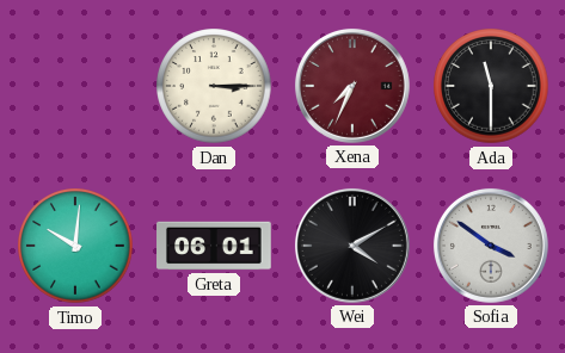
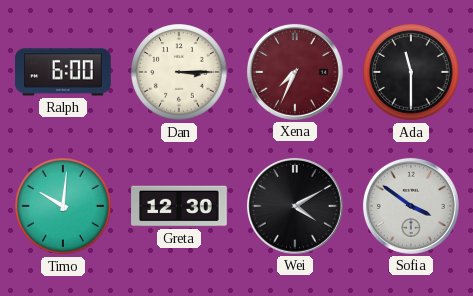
Ralph: none -> 6:00 (63, 72)
Greta: 06:01 -> 12:30 (179, 206)
